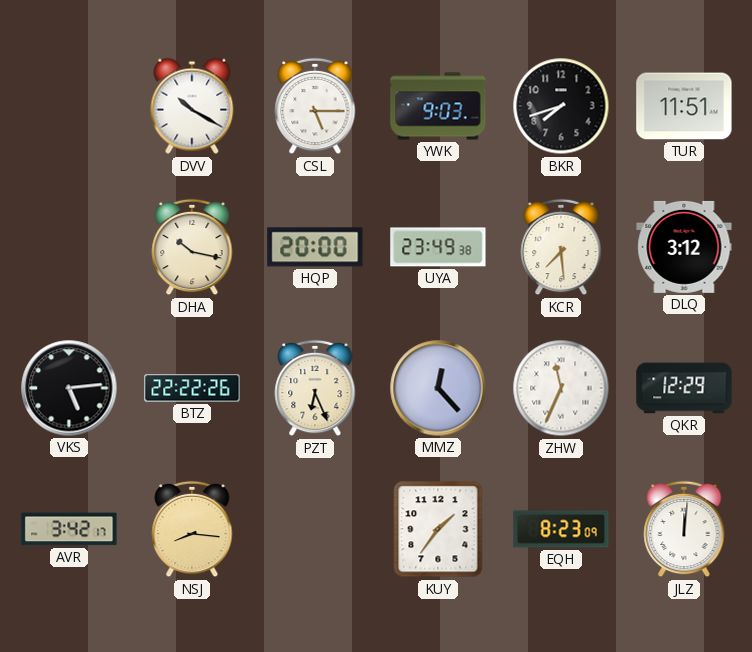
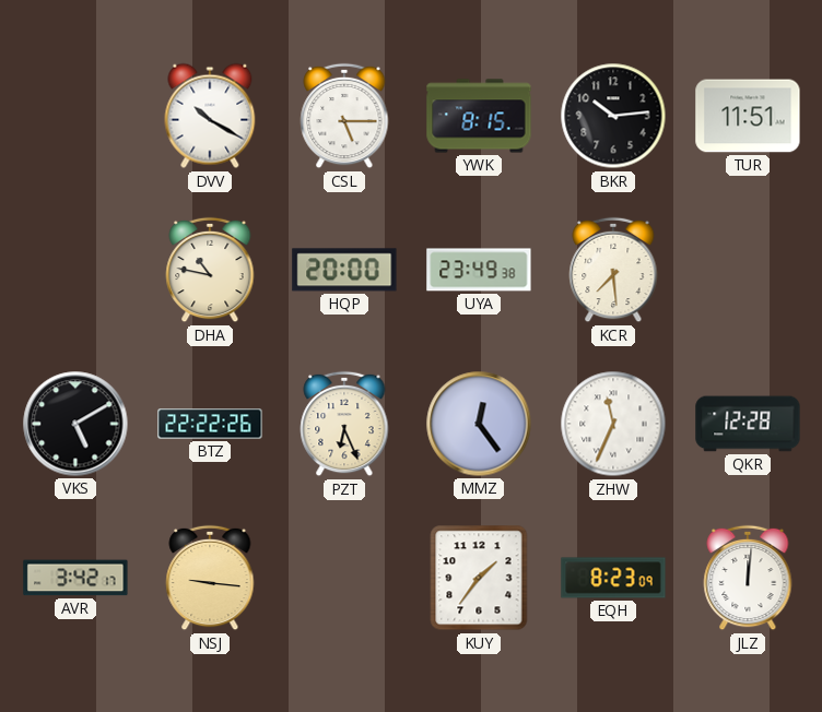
YWK: 9:03 -> 8:15 (479, 116)
BKR: 7:42 -> 10:14 (613, 116)
DHA: 10:17 -> 10:47 (210, 270)
DLQ: 3:12 -> none (684, 247)
VKS: 5:14 -> 5:10 (75, 424)
MMZ: 12:23 -> 12:24 (479, 424)
QKR: 12:29 -> 12:28 (748, 424)
NSJ: 8:16 -> 9:16 (210, 578)
